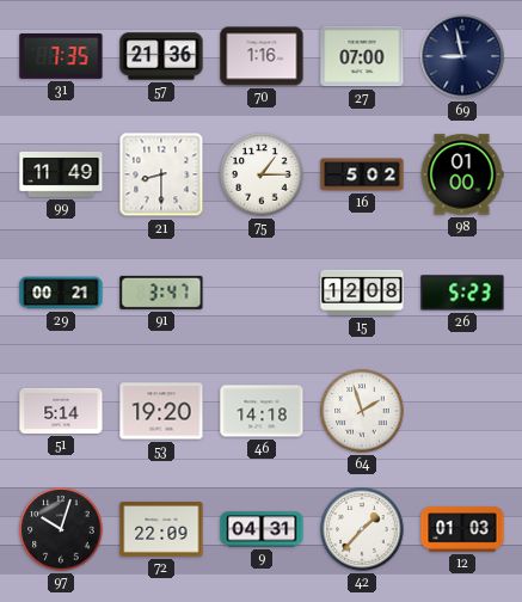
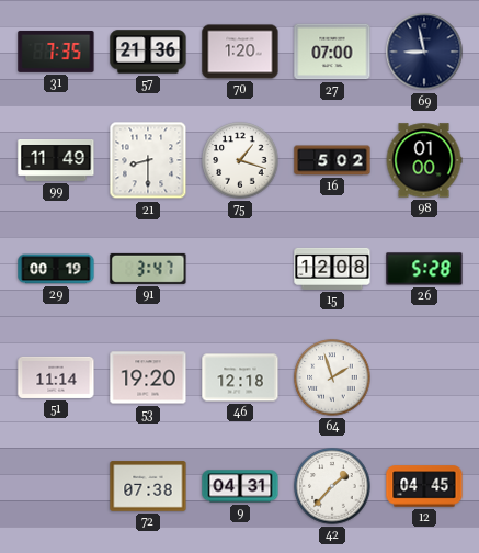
70: 1:16 -> 1:20 (240, 52)
75: 1:15 -> 1:18 (240, 160)
29: 00:21 -> 00:19 (56, 269)
26: 5:23 -> 5:28 (424, 269)
51: 5:14 -> 11:14 (56, 377)
46: 14:18 -> 12:18 (240, 377)
97: 10:03 -> none (61, 529)
72: 22:09 -> 07:38 (148, 486)
12: 01:03 -> 04:45 (424, 486)
